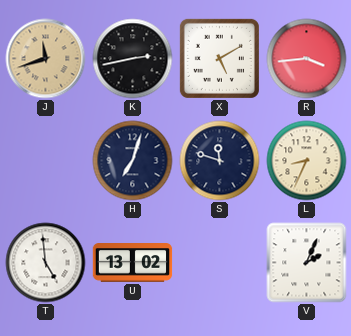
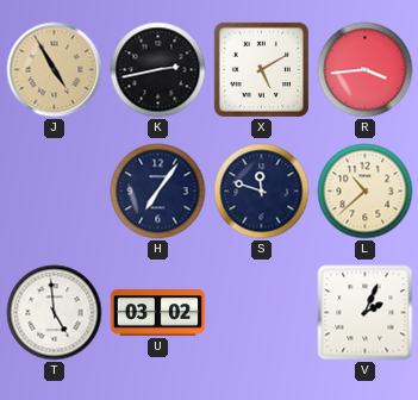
J: 11:42 -> 4:55 (55, 70)
H: 7:03 -> 7:06 (158, 192)
L: 8:34 -> 10:38 (366, 192)
U: 13:02 -> 03:02 (158, 313)
